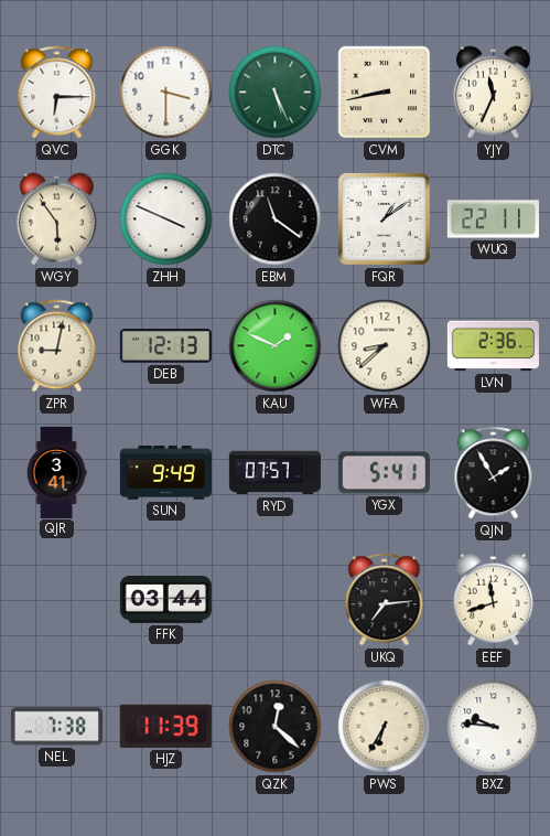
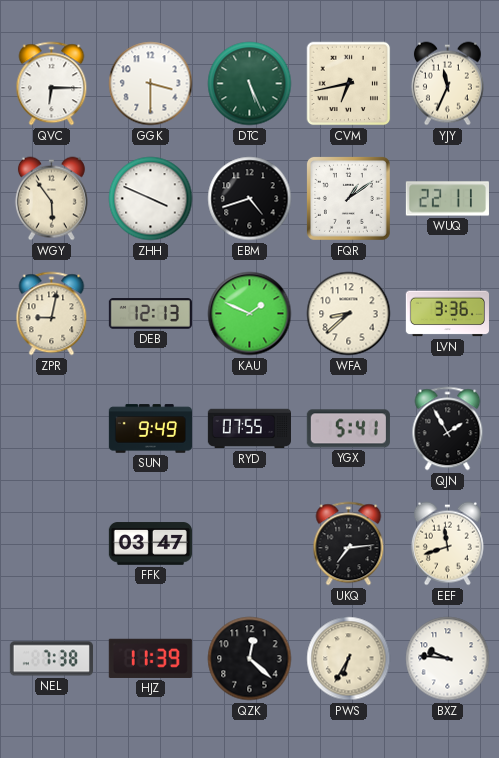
CVM: 8:43 -> 6:43 (349, 84)
EBM: 11:21 -> 4:42 (250, 199)
LVN: 2:36 -> 3:36 (447, 314)
QJR: 3:41 -> none (56, 472)
RYD: 07:57 -> 07:55 (249, 429)
FFK: 03:44 -> 03:47 (150, 544)
